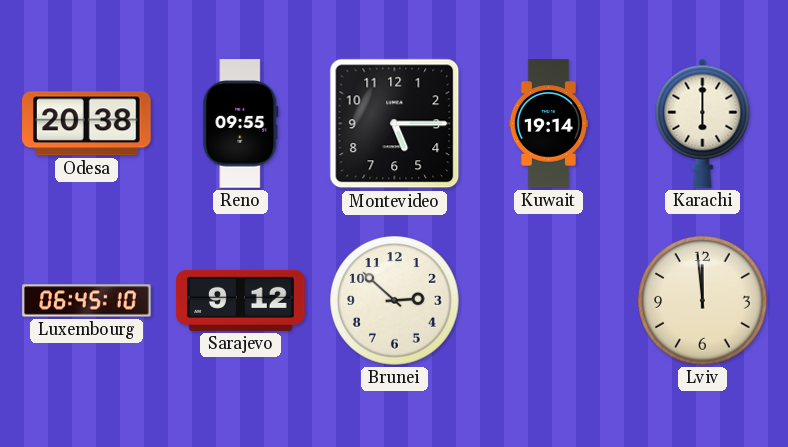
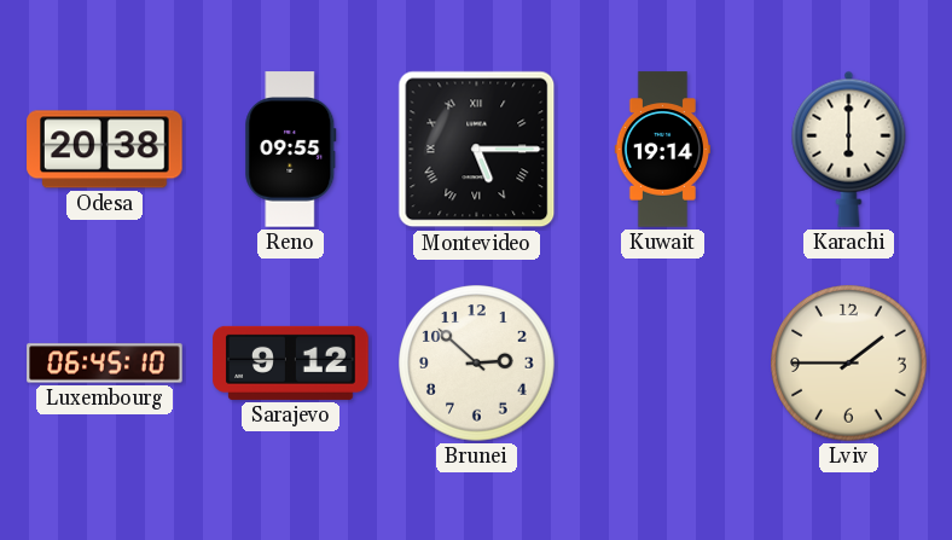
Montevideo numerals: Arabic -> Roman (477, 150)
Lviv: 11:59 -> 1:45 (849, 364)
